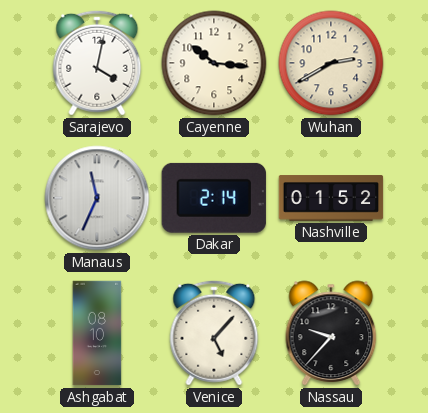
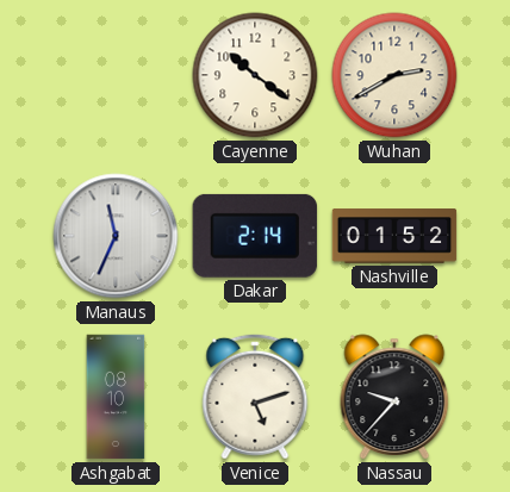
Sarajevo: 4:02 -> none (97, 63)
Cayenne: 10:16 -> 10:21 (255, 75)
Venice: 5:07 -> 5:12 (255, 397)
